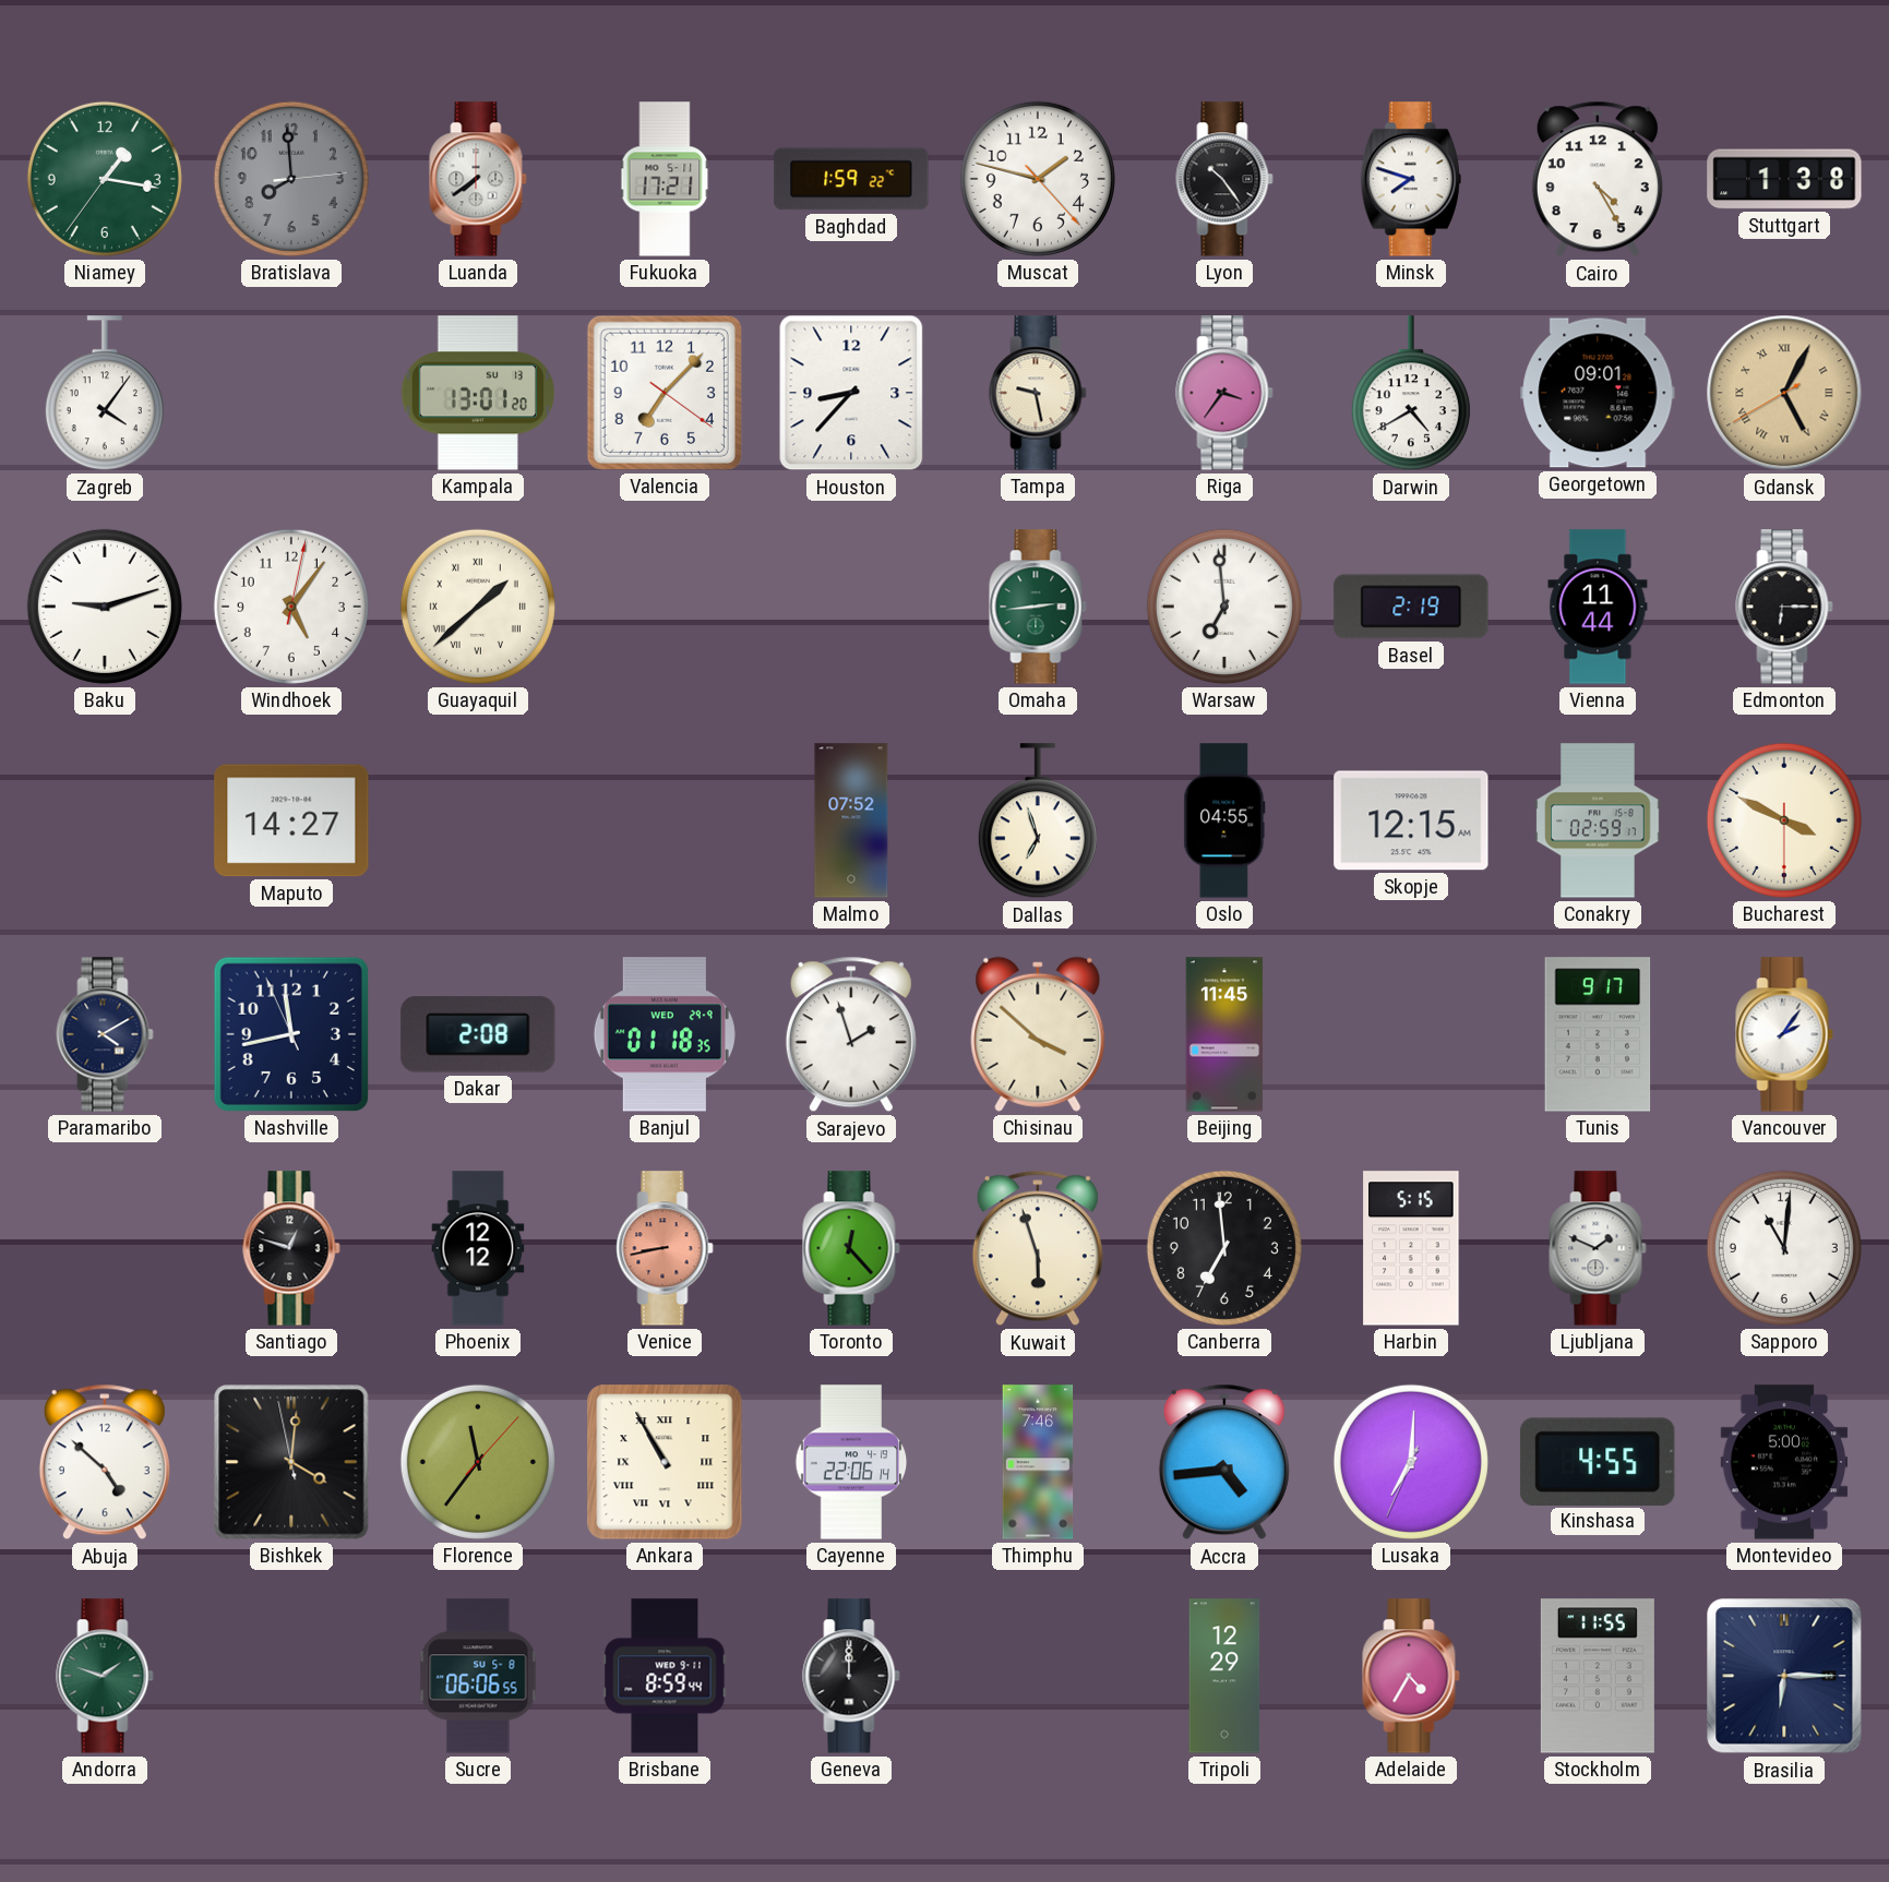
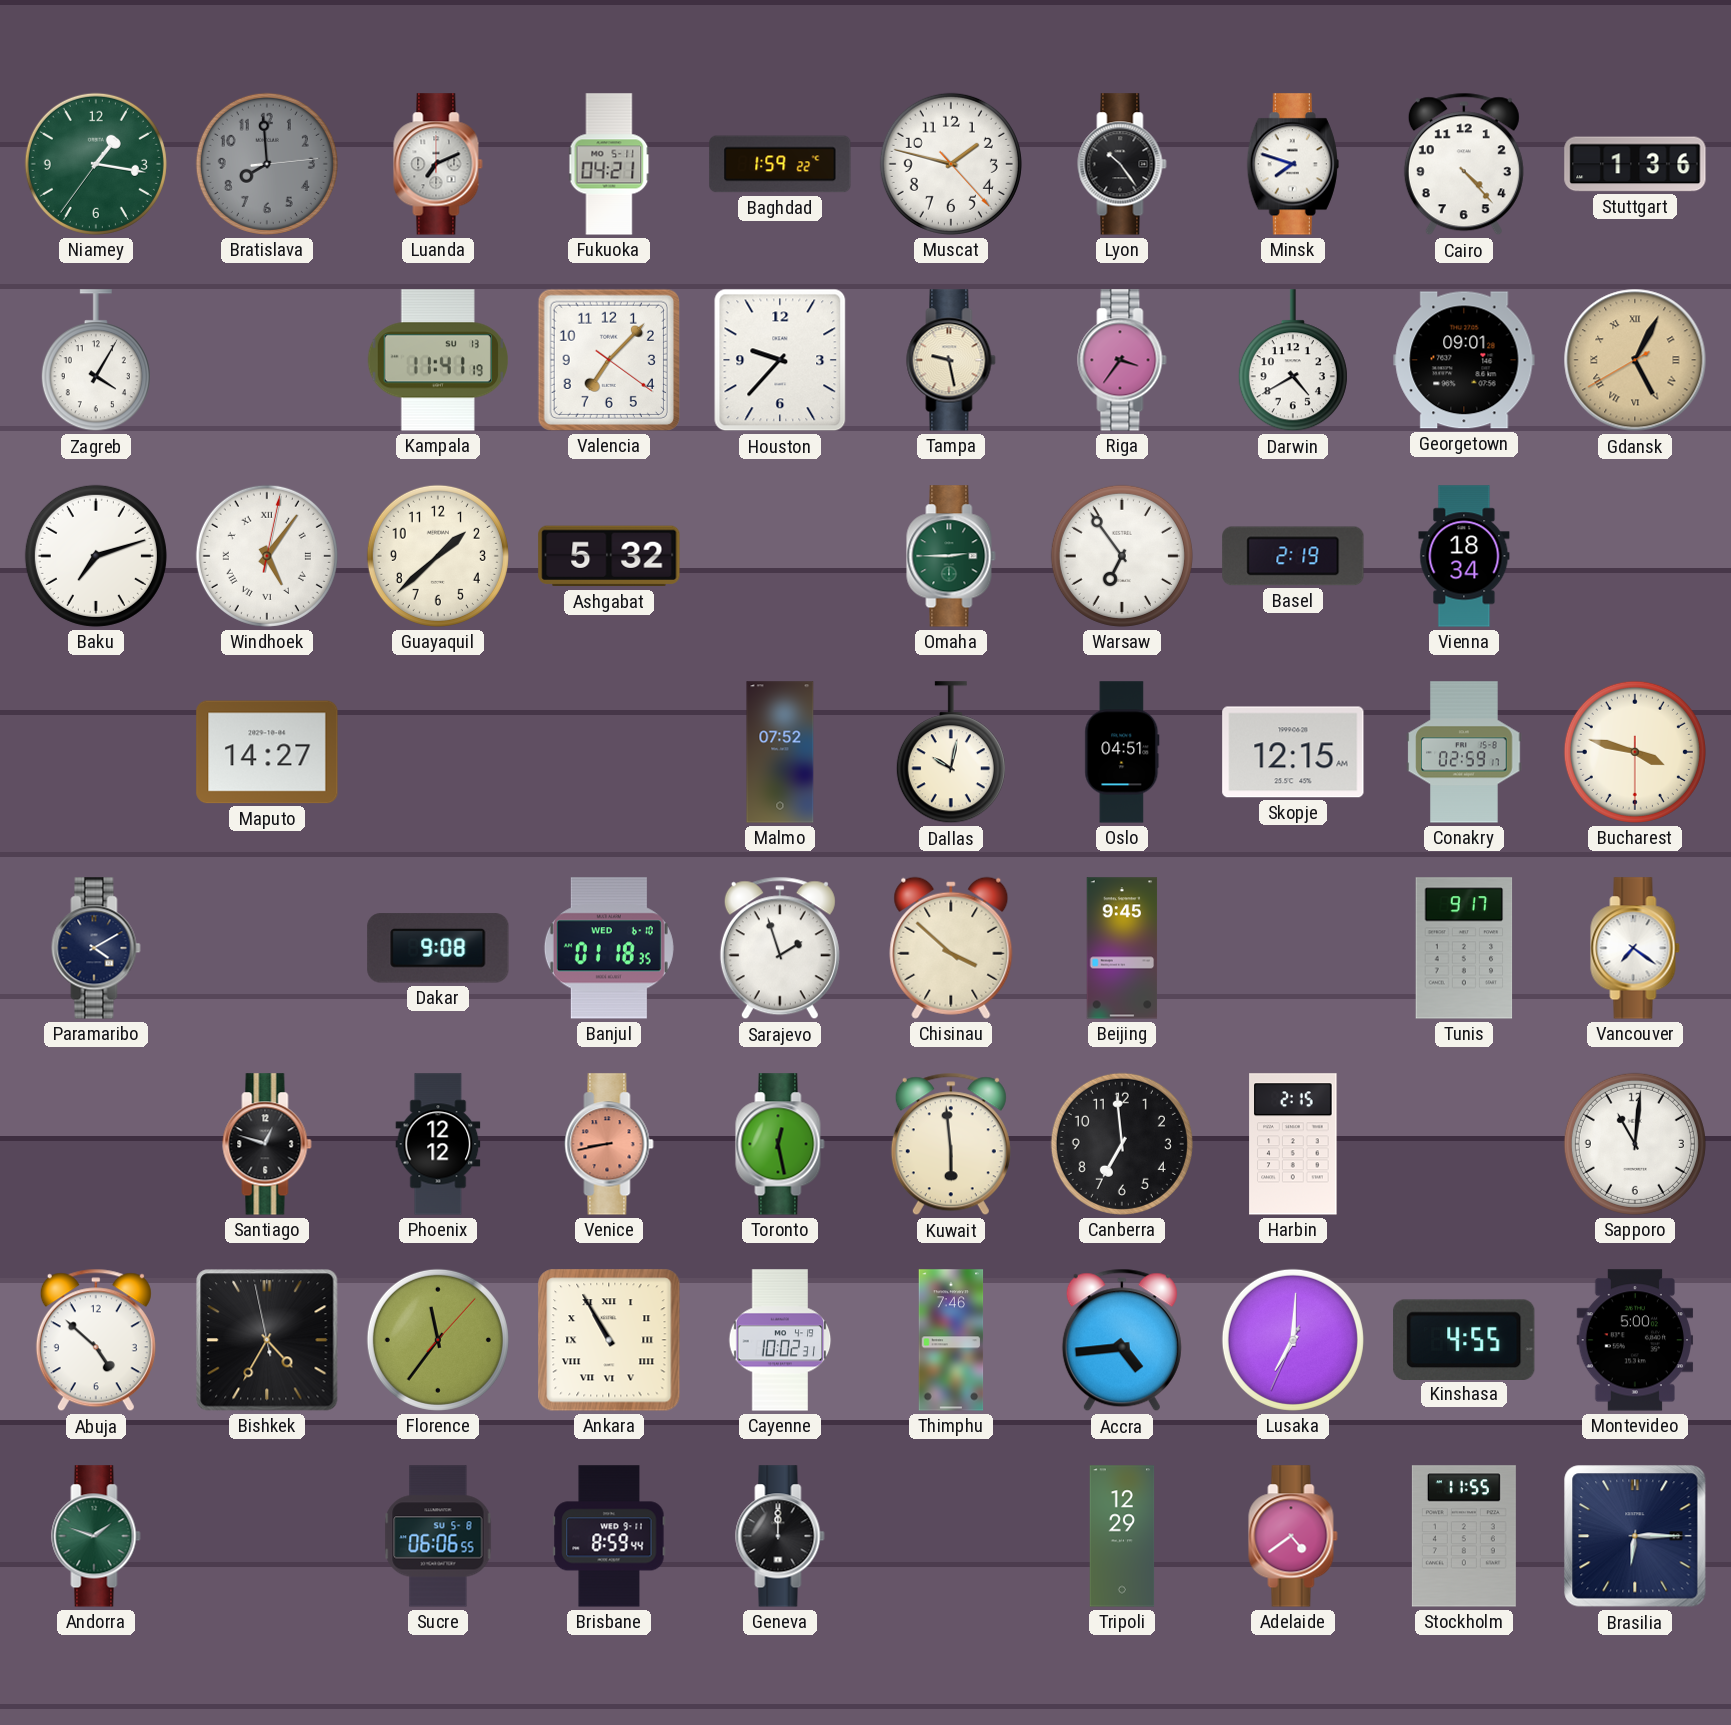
Luanda: 7:39 -> 7:11 (438, 164)
Fukuoka: 17:21 -> 04:21 (609, 164)
Cairo: 4:25 -> 4:23 (1464, 164)
Stuttgart: 1:38 -> 1:36 (1635, 164)
Zagreb: 4:06 -> 4:05 (96, 361)
Kampala: 13:01 -> 11:41 (437, 360)
Houston: 8:37 -> 9:37 (780, 360)
Baku: 9:12 -> 7:12 (96, 556)
Windhoek numerals: Arabic -> Roman (267, 556)
Guayaquil numerals: Roman -> Arabic (438, 556)
Ashgabat: none -> 5:32 (609, 556)
Omaha: 2:44 -> 2:45 (951, 556)
Warsaw: 6:59 -> 6:54 (1122, 556)
Vienna: 11:44 -> 18:34 (1464, 556)
Edmonton: 6:15 -> none (1784, 607)
Dallas: 6:57 -> 10:02 (951, 753)
Oslo: 04:55 -> 04:51 (1122, 752)
Bucharest: 3:49 -> 3:47 (1635, 752)
Nashville: 11:42 -> none (291, 1034)
Dakar: 2:08 -> 9:08 (438, 948)
Banjul date: WED 29-9 -> WED 6-10 (609, 948)
Beijing: 11:45 -> 9:45 (1122, 948)
Vancouver: 2:06 -> 7:21 (1635, 948)
Toronto: 12:23 -> 12:28 (780, 1144)
Kuwait: 5:57 -> 5:59 (951, 1144)
Harbin: 5:15 -> 2:15 (1293, 1144)
Ljubljana: 1:49 -> none (1598, 1248)
Bishkek: 4:00 -> 4:34 (267, 1340)
Cayenne: 22:06 -> 10:02 (780, 1340)
Adelaide: 4:35 -> 4:39 (1293, 1536)
